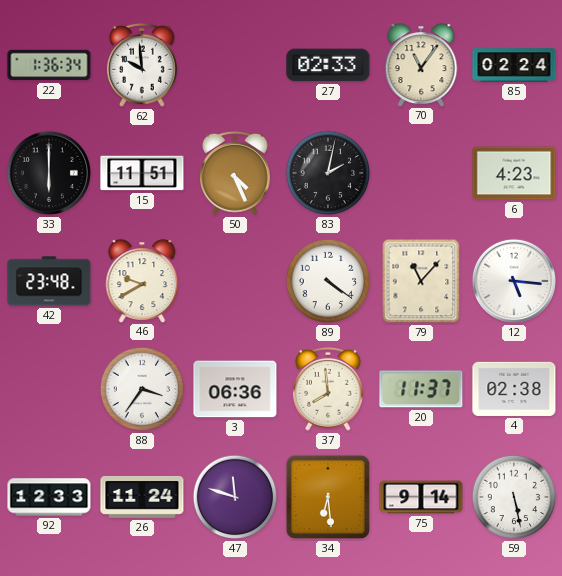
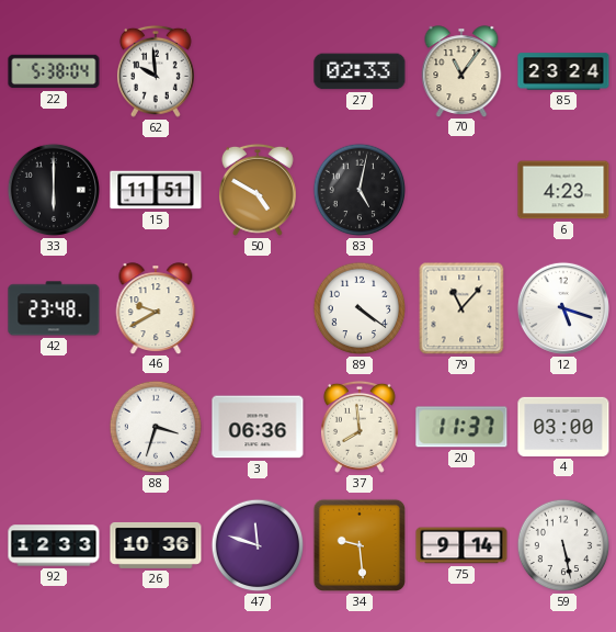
22: 1:36 -> 5:38 (54, 71)
85: 02:24 -> 23:24 (563, 71)
50: 4:26 -> 4:50 (258, 190)
83: 2:02 -> 5:02 (360, 190)
12: 5:16 -> 5:18 (563, 308)
88: 3:36 -> 3:33 (156, 427)
4: 02:38 -> 03:00 (563, 427)
26: 11:24 -> 10:36 (156, 545)
34: 6:29 -> 9:29 (360, 545)
